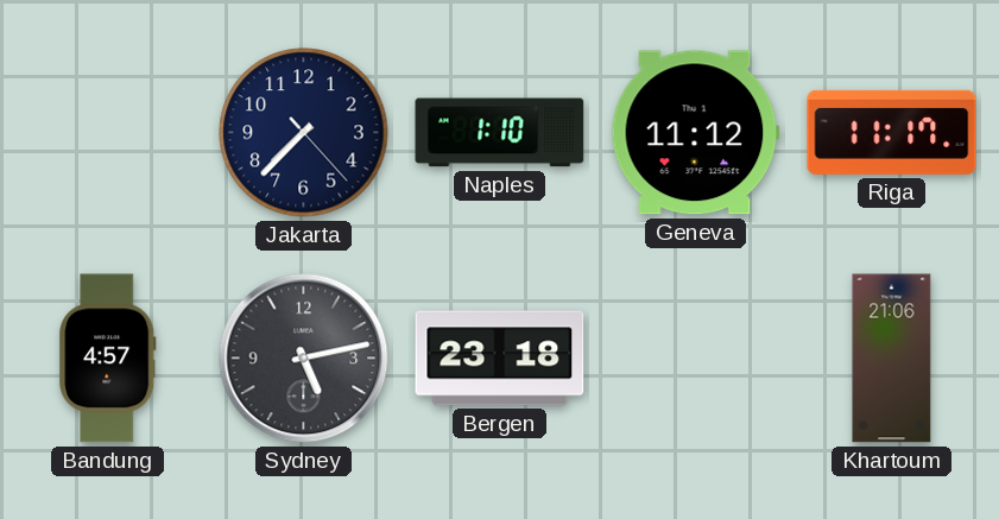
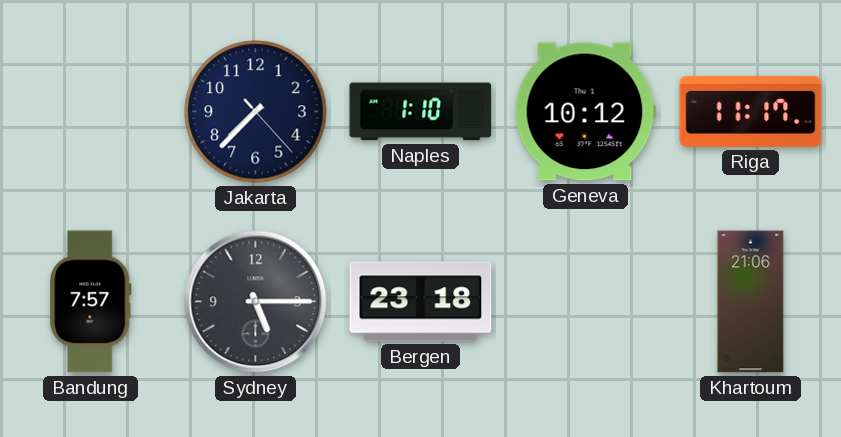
Geneva: 11:12 -> 10:12 (585, 112)
Bandung: 4:57 -> 7:57 (91, 302)
Sydney: 5:13 -> 5:15 (256, 302)
